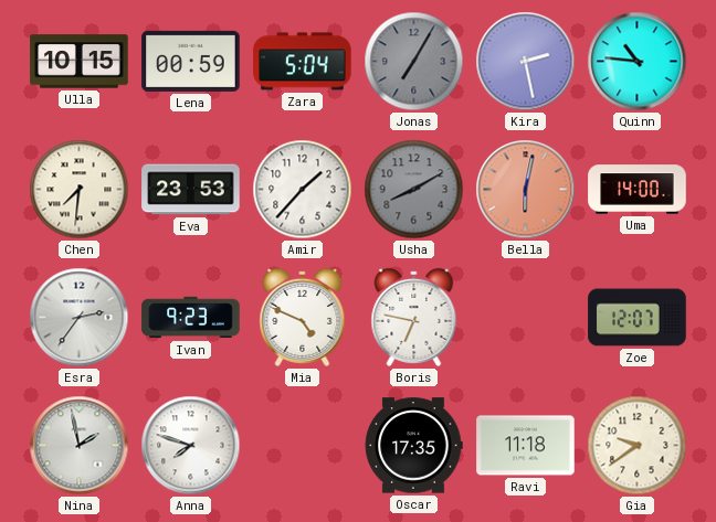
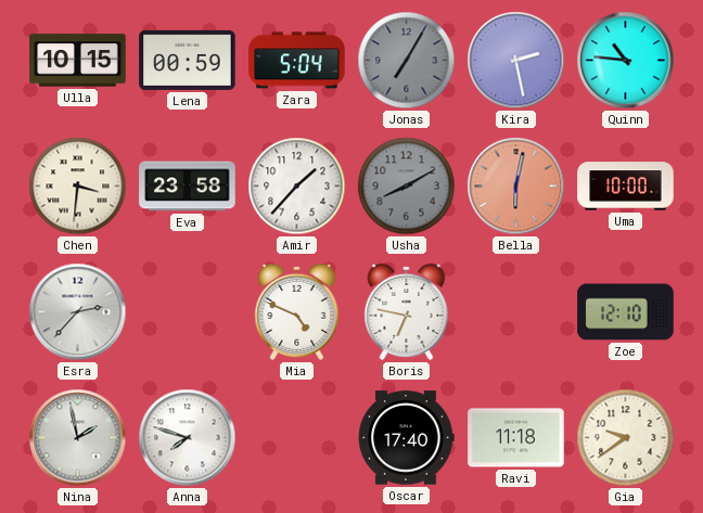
Chen: 7:31 -> 3:31 (78, 187)
Eva: 23:53 -> 23:58 (188, 187)
Uma: 14:00 -> 10:00 (626, 187)
Esra: 2:36 -> 2:37 (78, 312)
Ivan: 9:23 -> none (191, 318)
Zoe: 12:07 -> 12:10 (626, 312)
Oscar: 17:35 -> 17:40 (406, 438)
